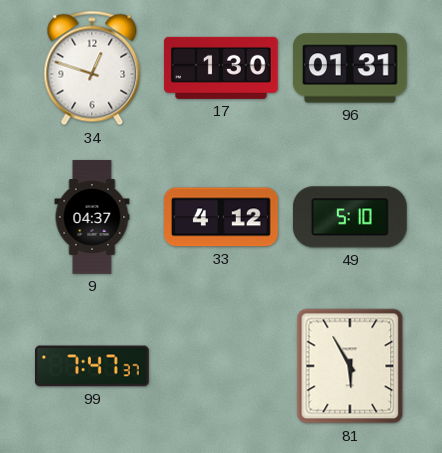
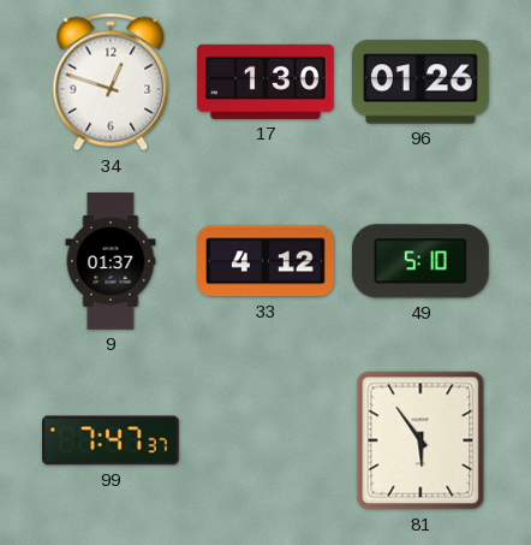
96: 01:31 -> 01:26 (420, 82)
9: 04:37 -> 01:37 (111, 261)
81: 5:55 -> 5:54 (420, 440)
